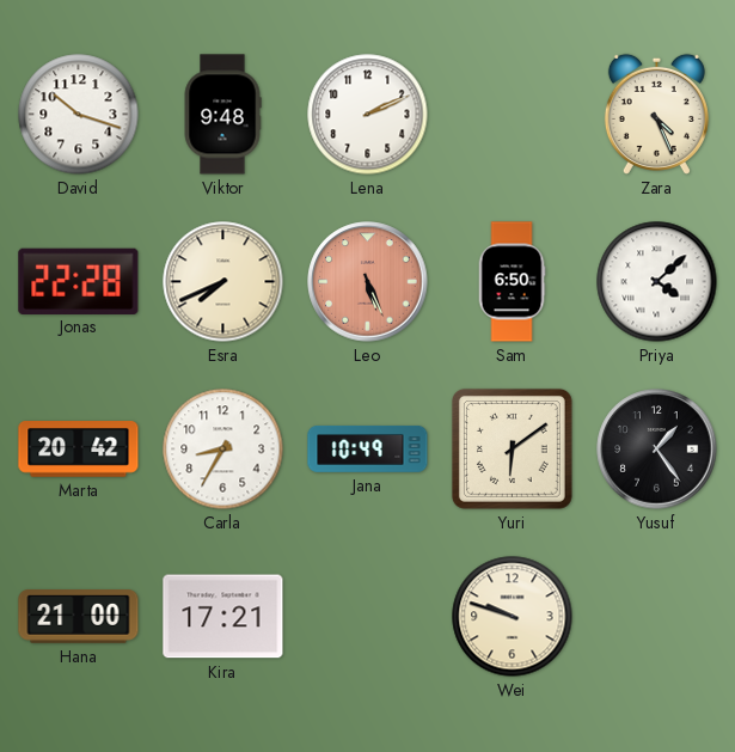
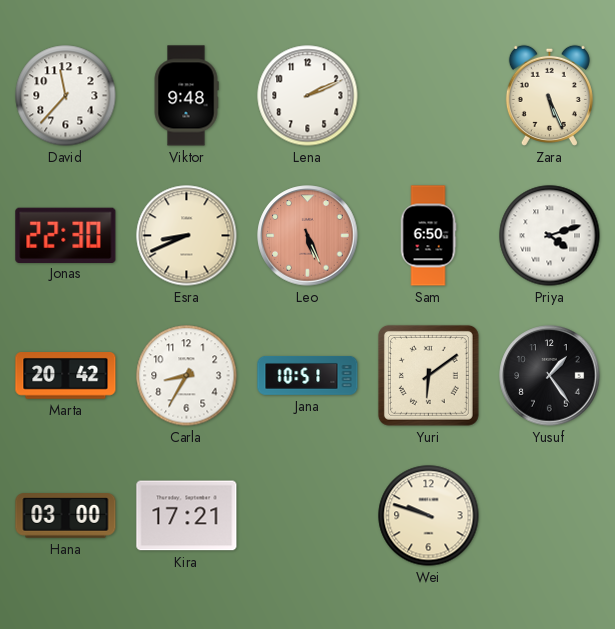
David: 10:18 -> 11:37 (66, 96)
Zara: 4:26 -> 5:26 (549, 95)
Jonas: 22:28 -> 22:30 (66, 235)
Esra: 7:41 -> 8:41 (187, 236)
Priya: 4:08 -> 4:12 (550, 236)
Jana: 10:49 -> 10:51 (308, 376)
Hana: 21:00 -> 03:00 (66, 516)
